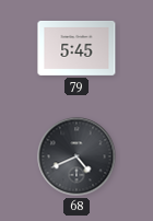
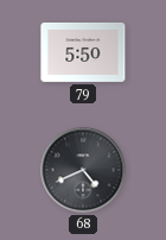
79: 5:45 -> 5:50 (83, 52)
